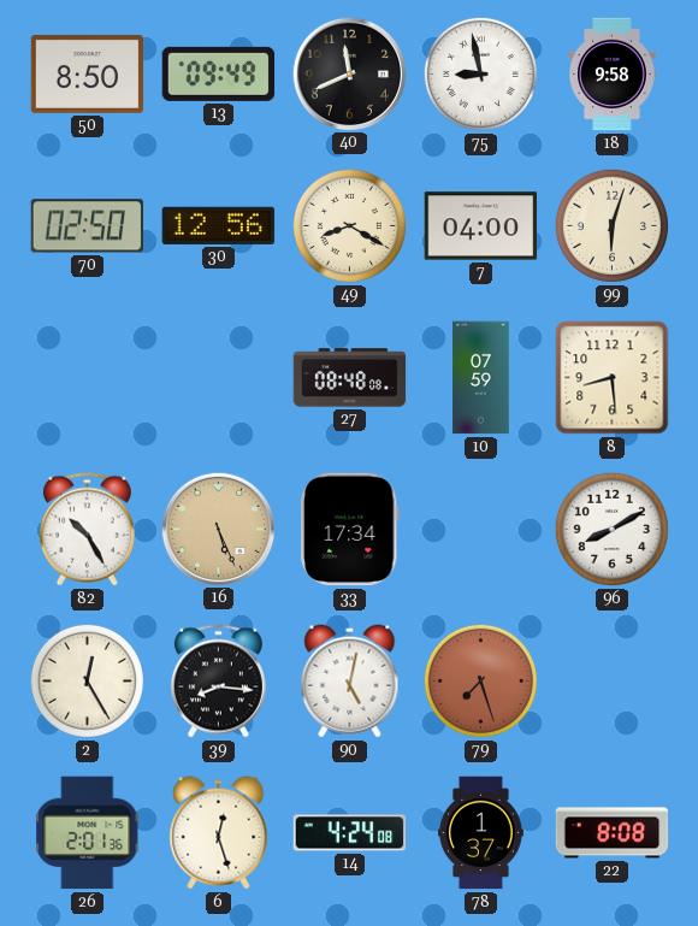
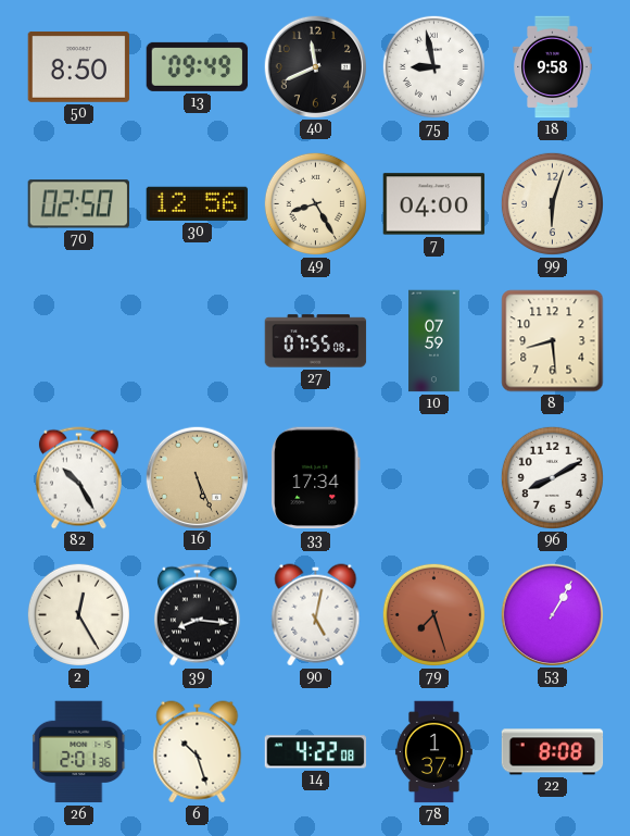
49: 8:20 -> 8:25 (315, 203)
27: 08:48 -> 07:55 (316, 341)
53: none -> 1:05 (552, 614)
6: 12:27 -> 10:27 (198, 752)
14: 4:24 -> 4:22 (316, 752)
